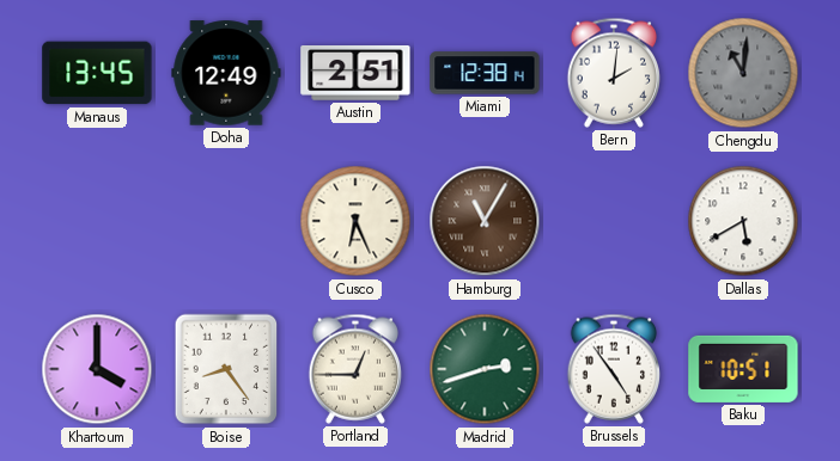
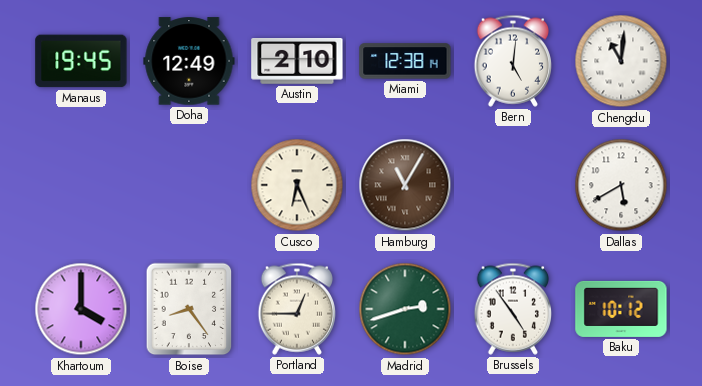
Manaus: 13:45 -> 19:45 (81, 61)
Austin: 2:51 -> 2:10 (297, 62)
Bern: 2:01 -> 5:01 (513, 61)
Chengdu dial: grey -> white (621, 61)
Baku: 10:51 -> 10:12 (621, 309)
